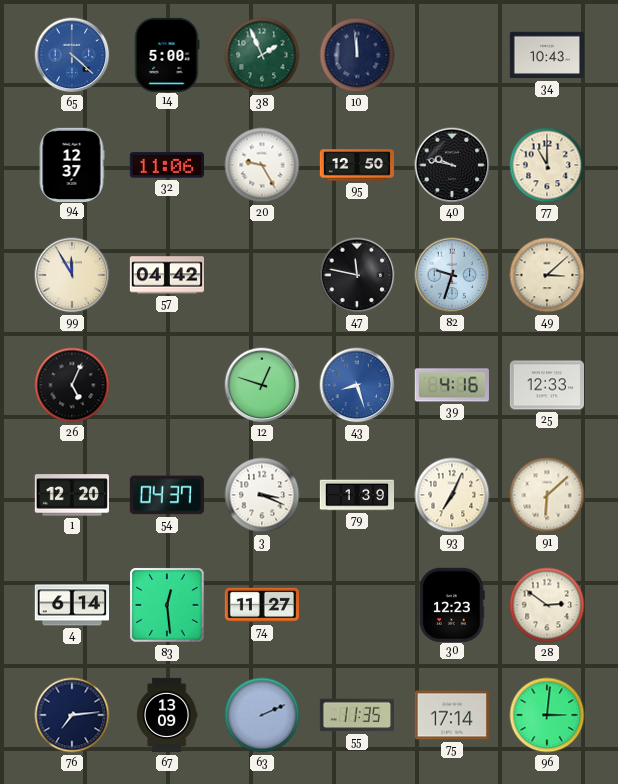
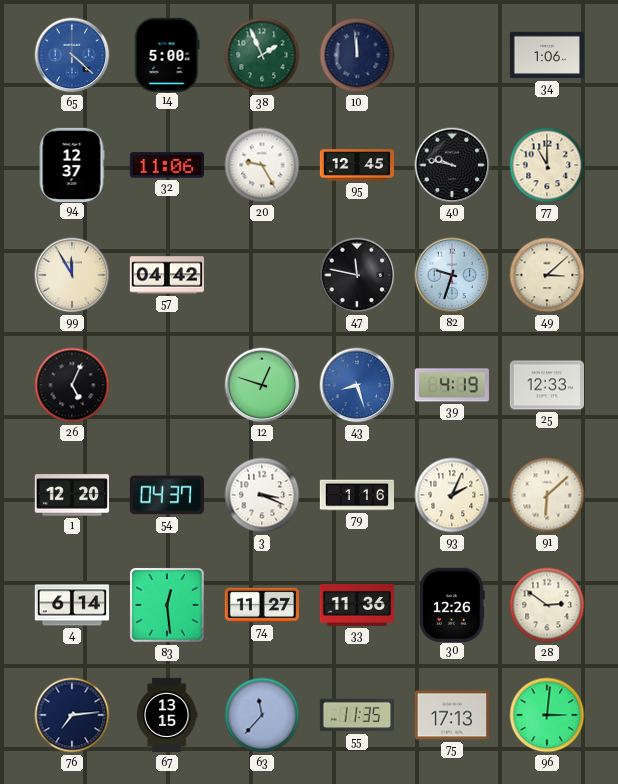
34: 10:43 -> 1:06 (546, 55)
95: 12:50 -> 12:45 (357, 165)
39: 4:16 -> 4:19 (452, 385)
79: 1:39 -> 1:16 (356, 495)
93: 7:04 -> 2:04 (452, 495)
33: none -> 11:36 (357, 605)
30: 12:23 -> 12:26 (452, 604)
67: 13:09 -> 13:15 (167, 715)
63: 2:11 -> 11:37 (262, 715)
75: 17:14 -> 17:13 (451, 715)
